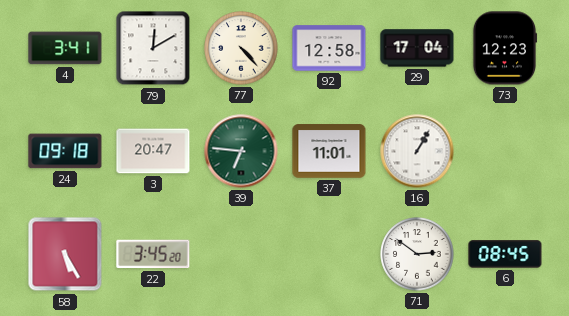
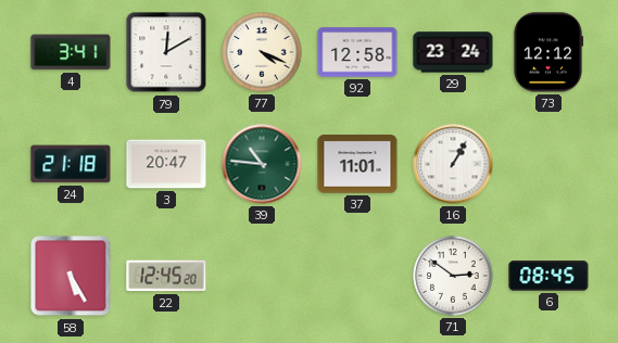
77: 4:23 -> 4:19 (262, 52)
29: 17:04 -> 23:24 (453, 52)
73: 12:23 -> 12:12 (548, 52)
24: 09:18 -> 21:18 (71, 164)
39: 6:46 -> 10:46 (262, 164)
22: 3:45 -> 12:45 (166, 276)
